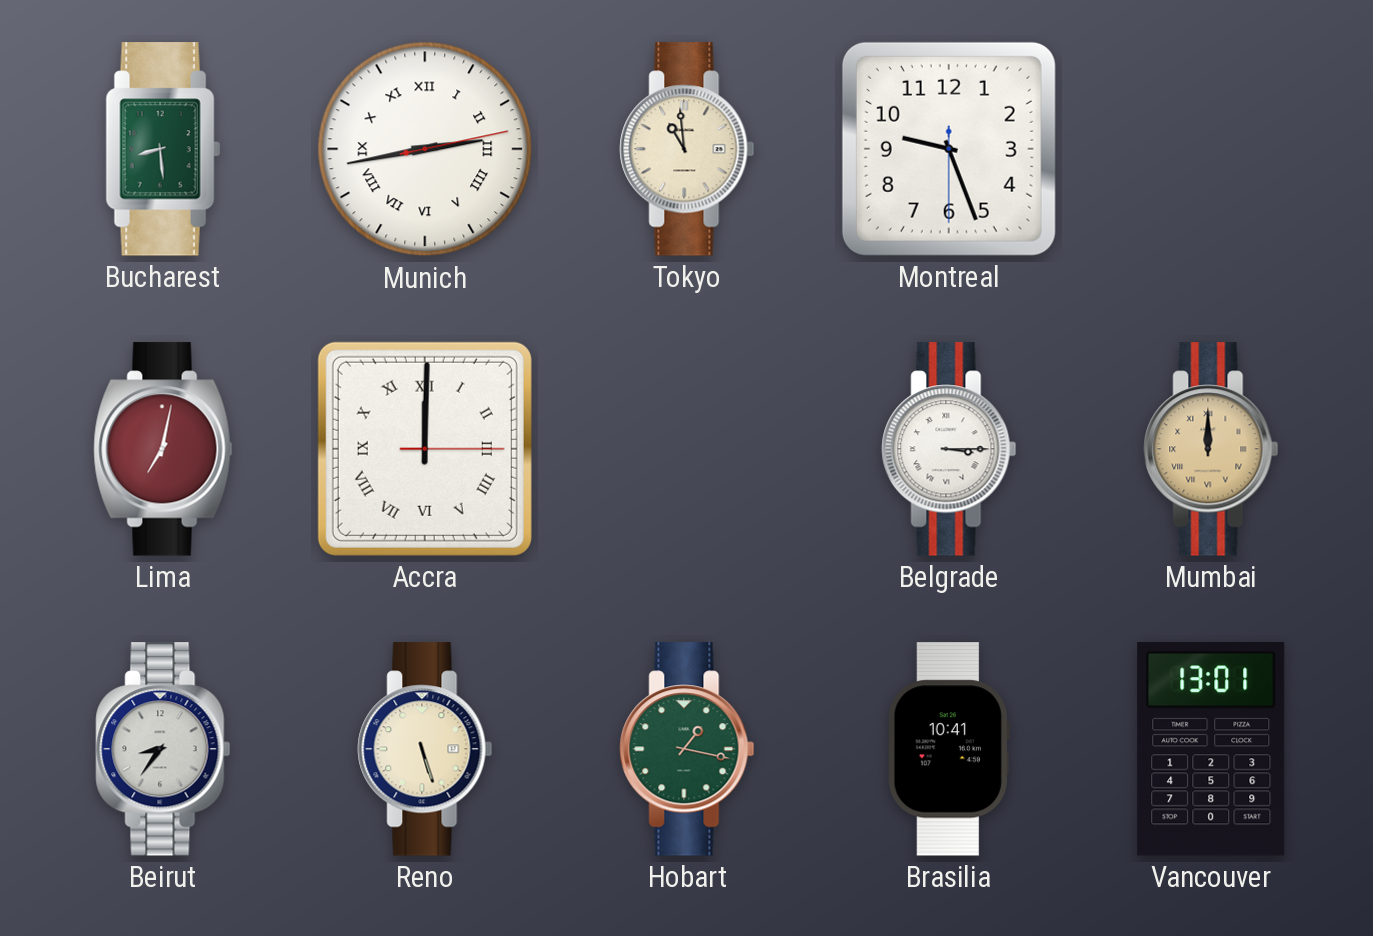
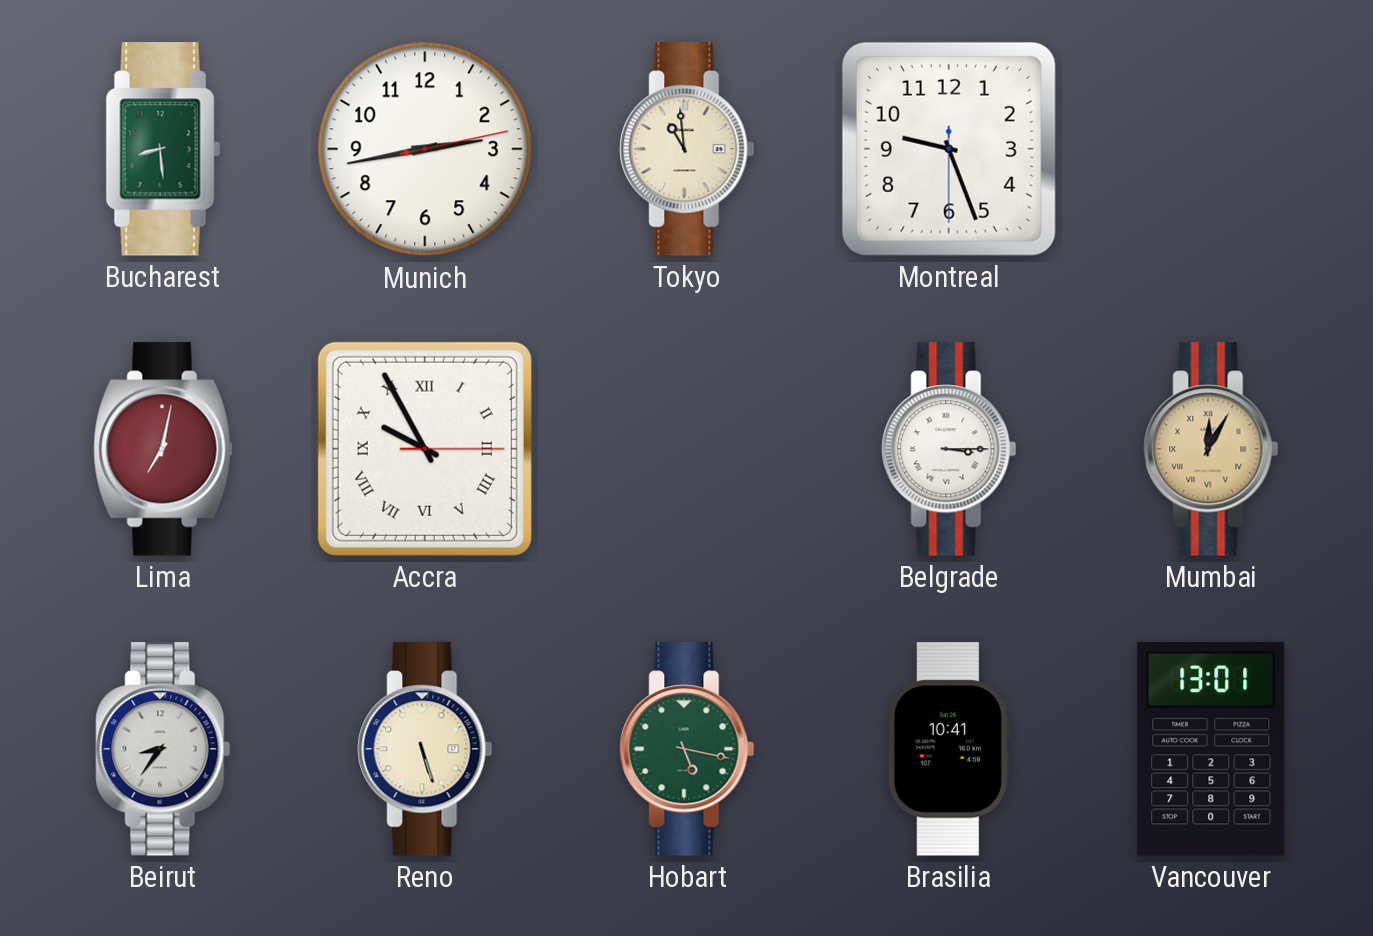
Munich numerals: Roman -> Arabic (425, 149)
Accra: 12:00 -> 9:55 (425, 449)
Mumbai: 12:00 -> 12:05 (1211, 449)
Hobart: 1:17 -> 5:17 (687, 749)
